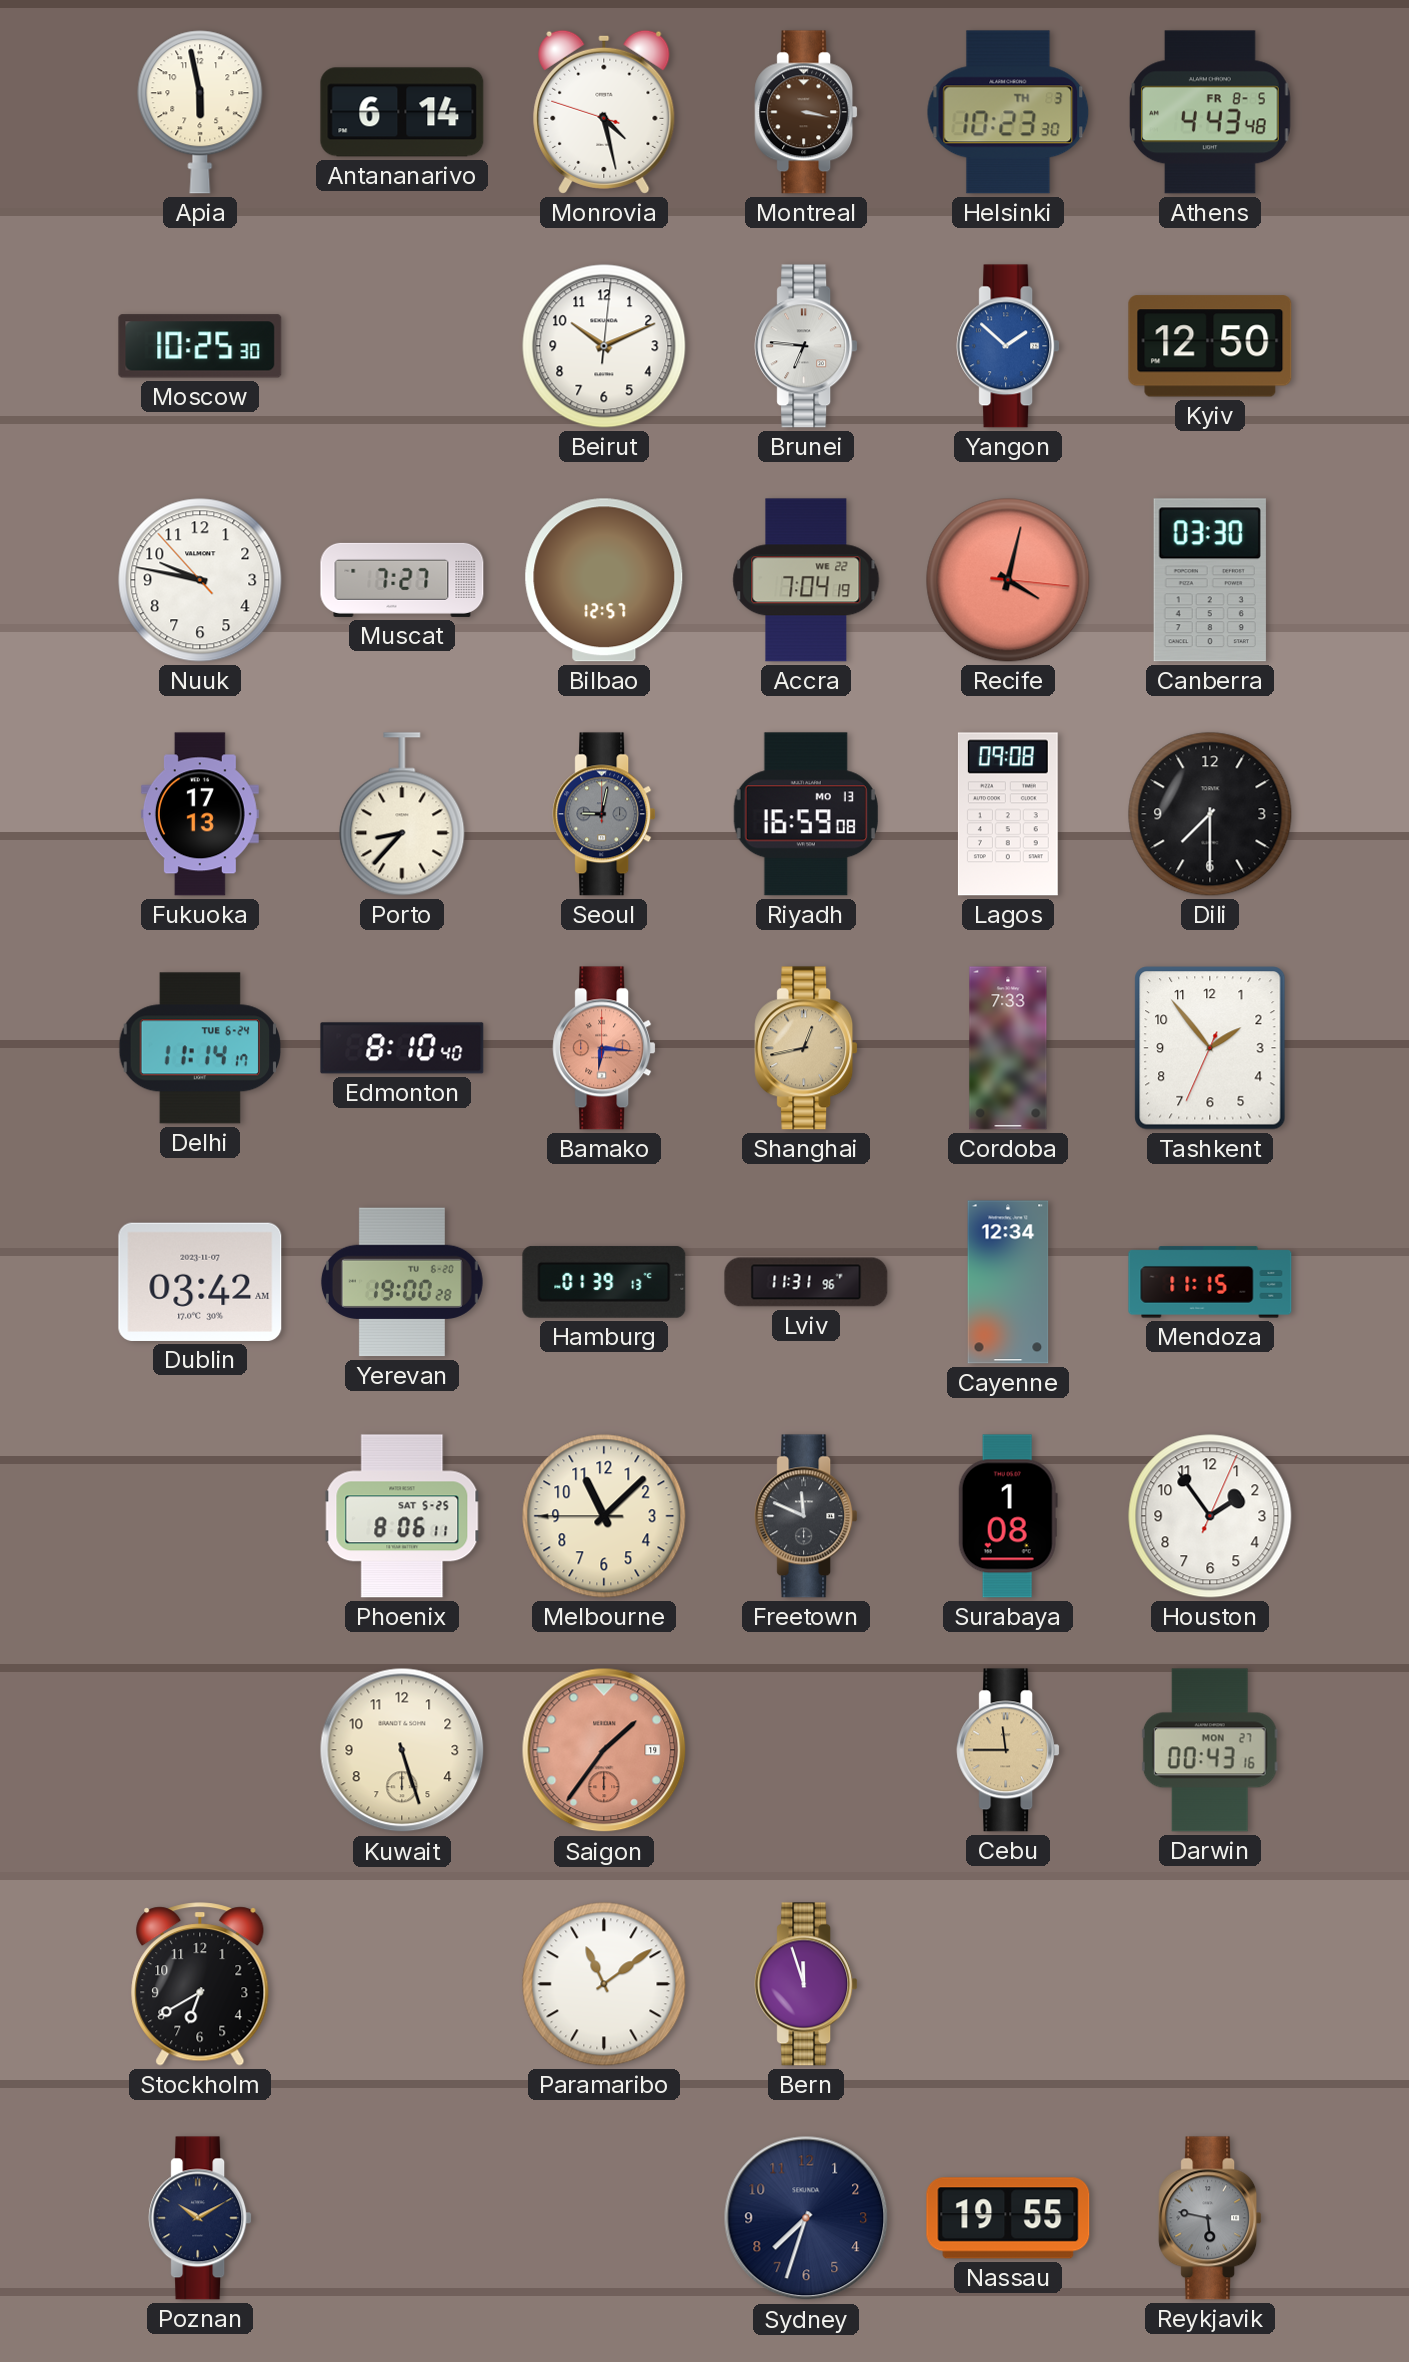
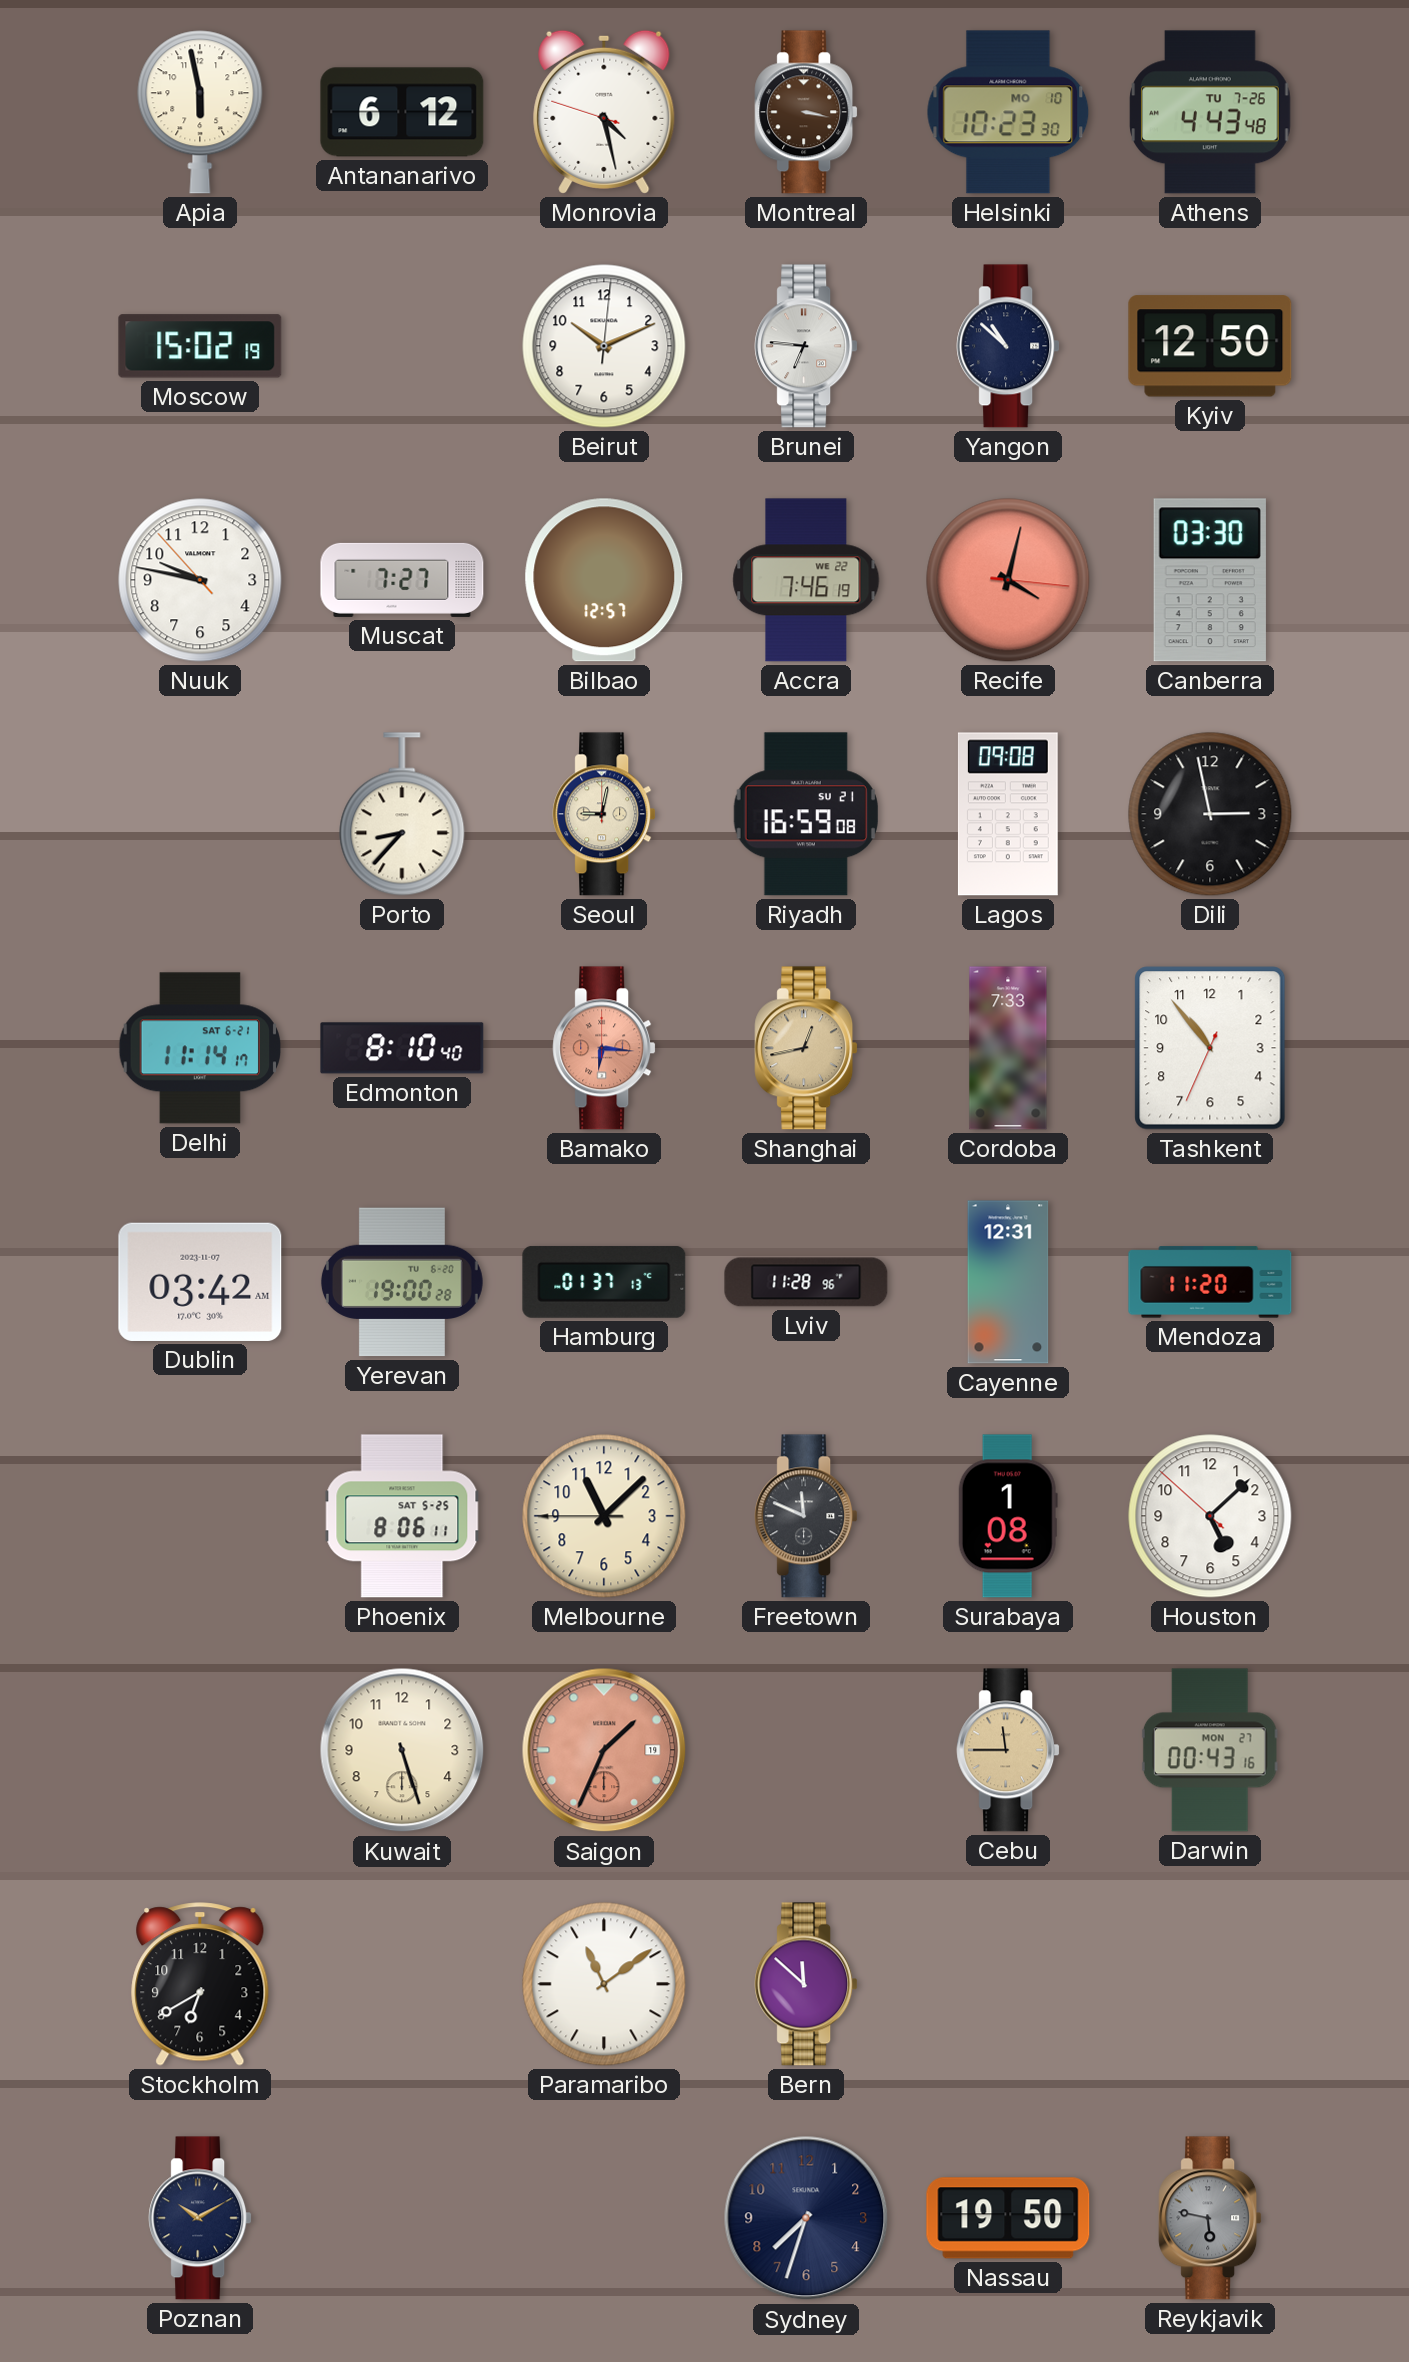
Antananarivo: 6:14 -> 6:12 (402, 112)
Helsinki date: TH 3 -> MO 10 (1008, 112)
Athens date: FR 8-5 -> TU 7-26 (1210, 112)
Moscow: 10:25 -> 15:02 (200, 346)
Yangon: 1:52 -> 10:52 (1008, 346)
Yangon dial: blue -> navy (1008, 346)
Accra: 7:04 -> 7:46 (806, 580)
Fukuoka: 17:13 -> none (200, 814)
Seoul dial: grey -> cream (604, 814)
Riyadh date: MO 13 -> SU 21 (806, 814)
Dili: 7:30 -> 2:58 (1210, 814)
Delhi date: TUE 6-24 -> SAT 6-21 (200, 1048)
Tashkent: 1:53 -> 10:53 (1210, 1048)
Hamburg: 01:39 -> 01:37 (604, 1282)
Lviv: 11:31 -> 11:28 (806, 1282)
Cayenne: 12:34 -> 12:31 (1008, 1282)
Mendoza: 11:15 -> 11:20 (1210, 1282)
Houston: 1:54 -> 5:07 (1210, 1516)
Saigon: 1:36 -> 1:34 (604, 1750)
Bern: 11:57 -> 11:52 (806, 1984)
Nassau: 19:55 -> 19:50 (1008, 2218)
